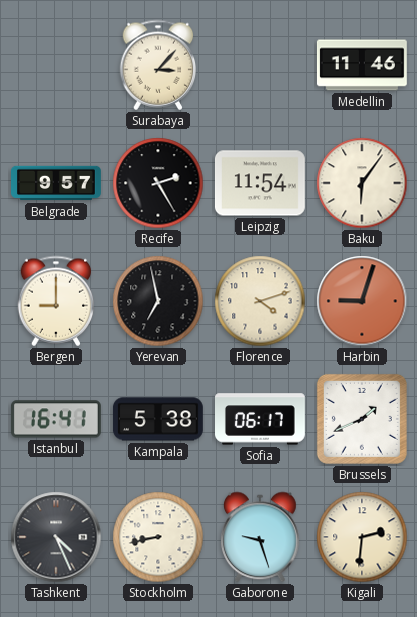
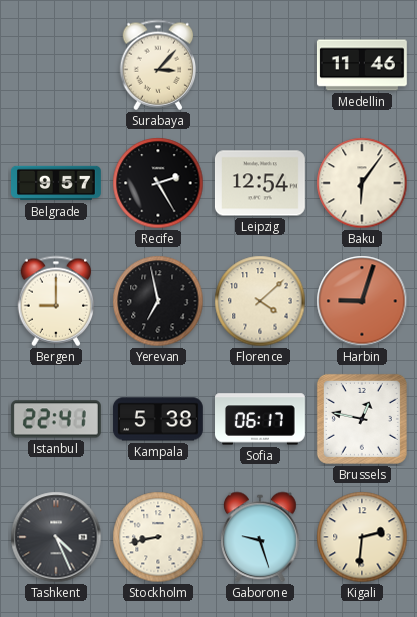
Leipzig: 11:54 -> 12:54 (260, 183)
Florence: 4:12 -> 4:08 (260, 301)
Istanbul: 16:41 -> 22:41 (56, 419)
Brussels: 1:41 -> 12:47 (362, 419)
